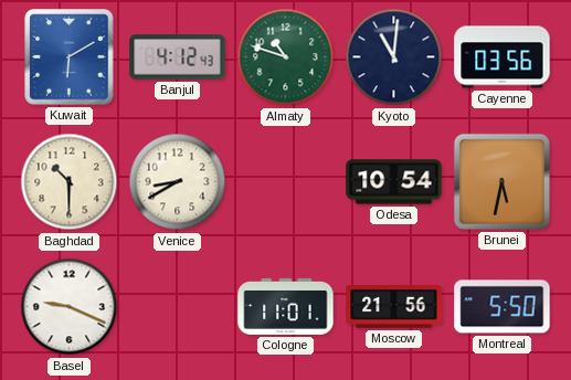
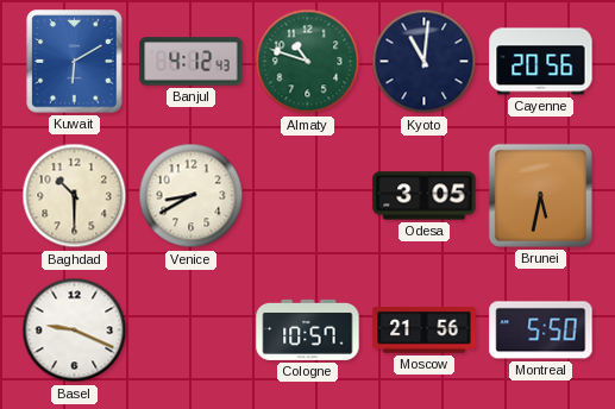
Cayenne: 03:56 -> 20:56 (541, 62)
Odesa: 10:54 -> 3:05 (425, 196)
Cologne: 11:01 -> 10:57 (308, 329)
